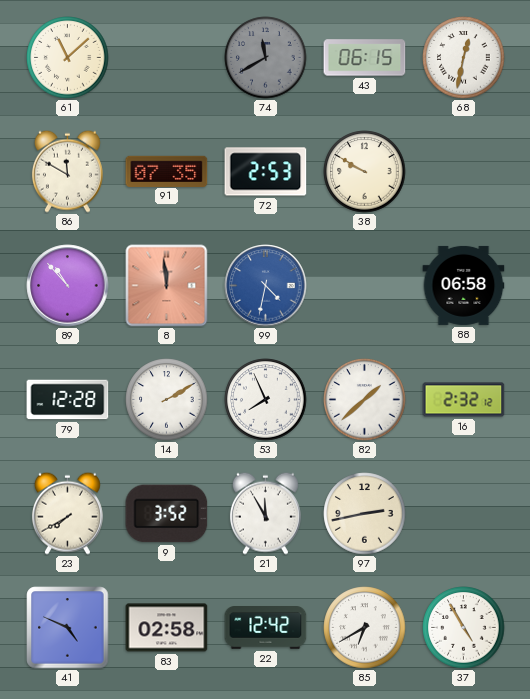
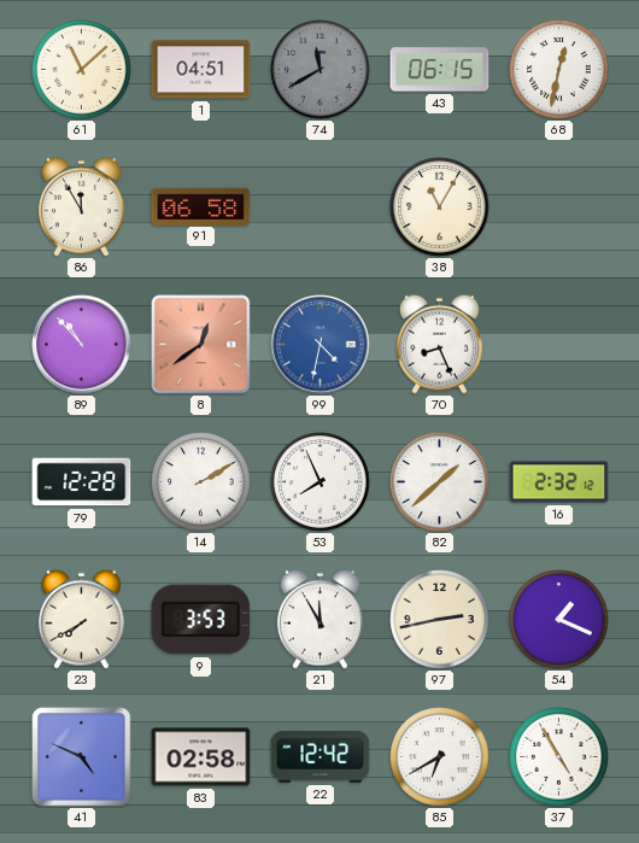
1: none -> 04:51 (201, 70)
86: 11:50 -> 11:55 (81, 206)
91: 07:35 -> 06:58 (201, 206)
72: 2:53 -> none (266, 172)
38: 9:50 -> 11:05 (440, 207)
8: 11:59 -> 12:39 (201, 345)
70: none -> 8:26 (439, 344)
88: 06:58 -> none (464, 285)
9: 3:52 -> 3:53 (201, 620)
54: none -> 1:19 (559, 620)
